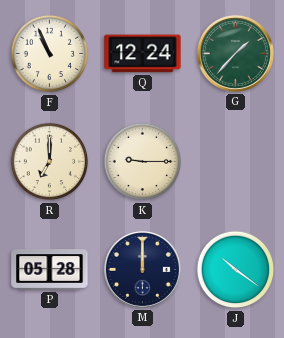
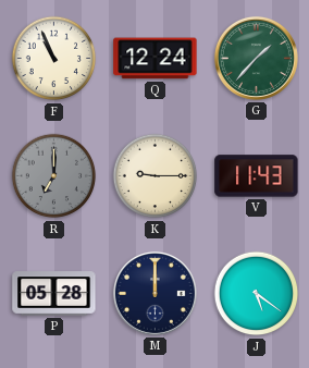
R dial: cream -> grey (54, 176)
V: none -> 11:43 (257, 176)
J: 10:21 -> 5:21 (257, 294)
